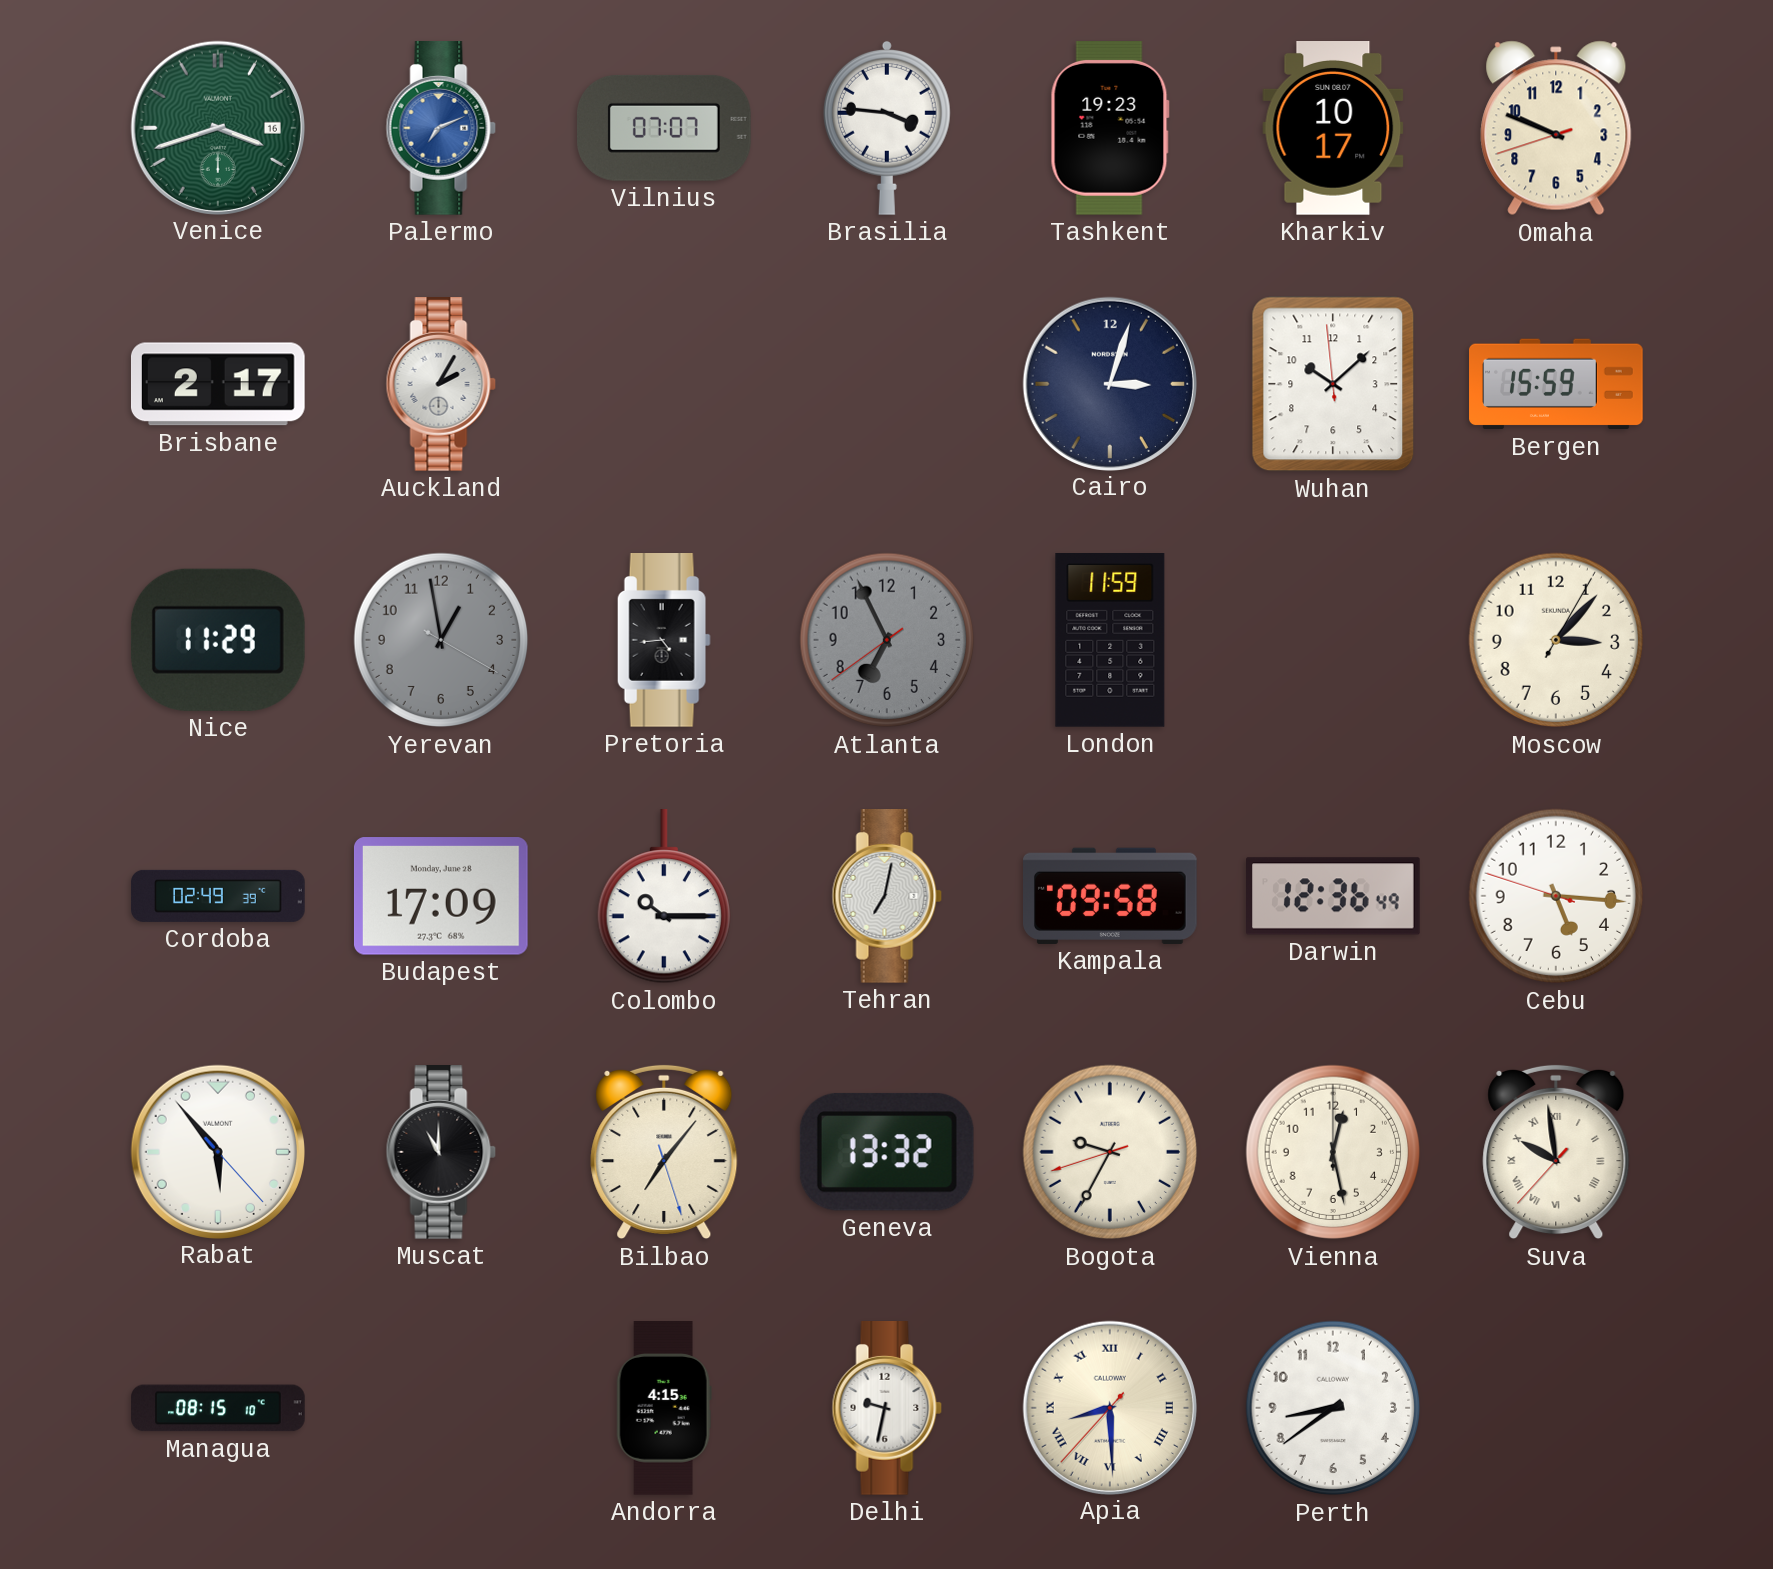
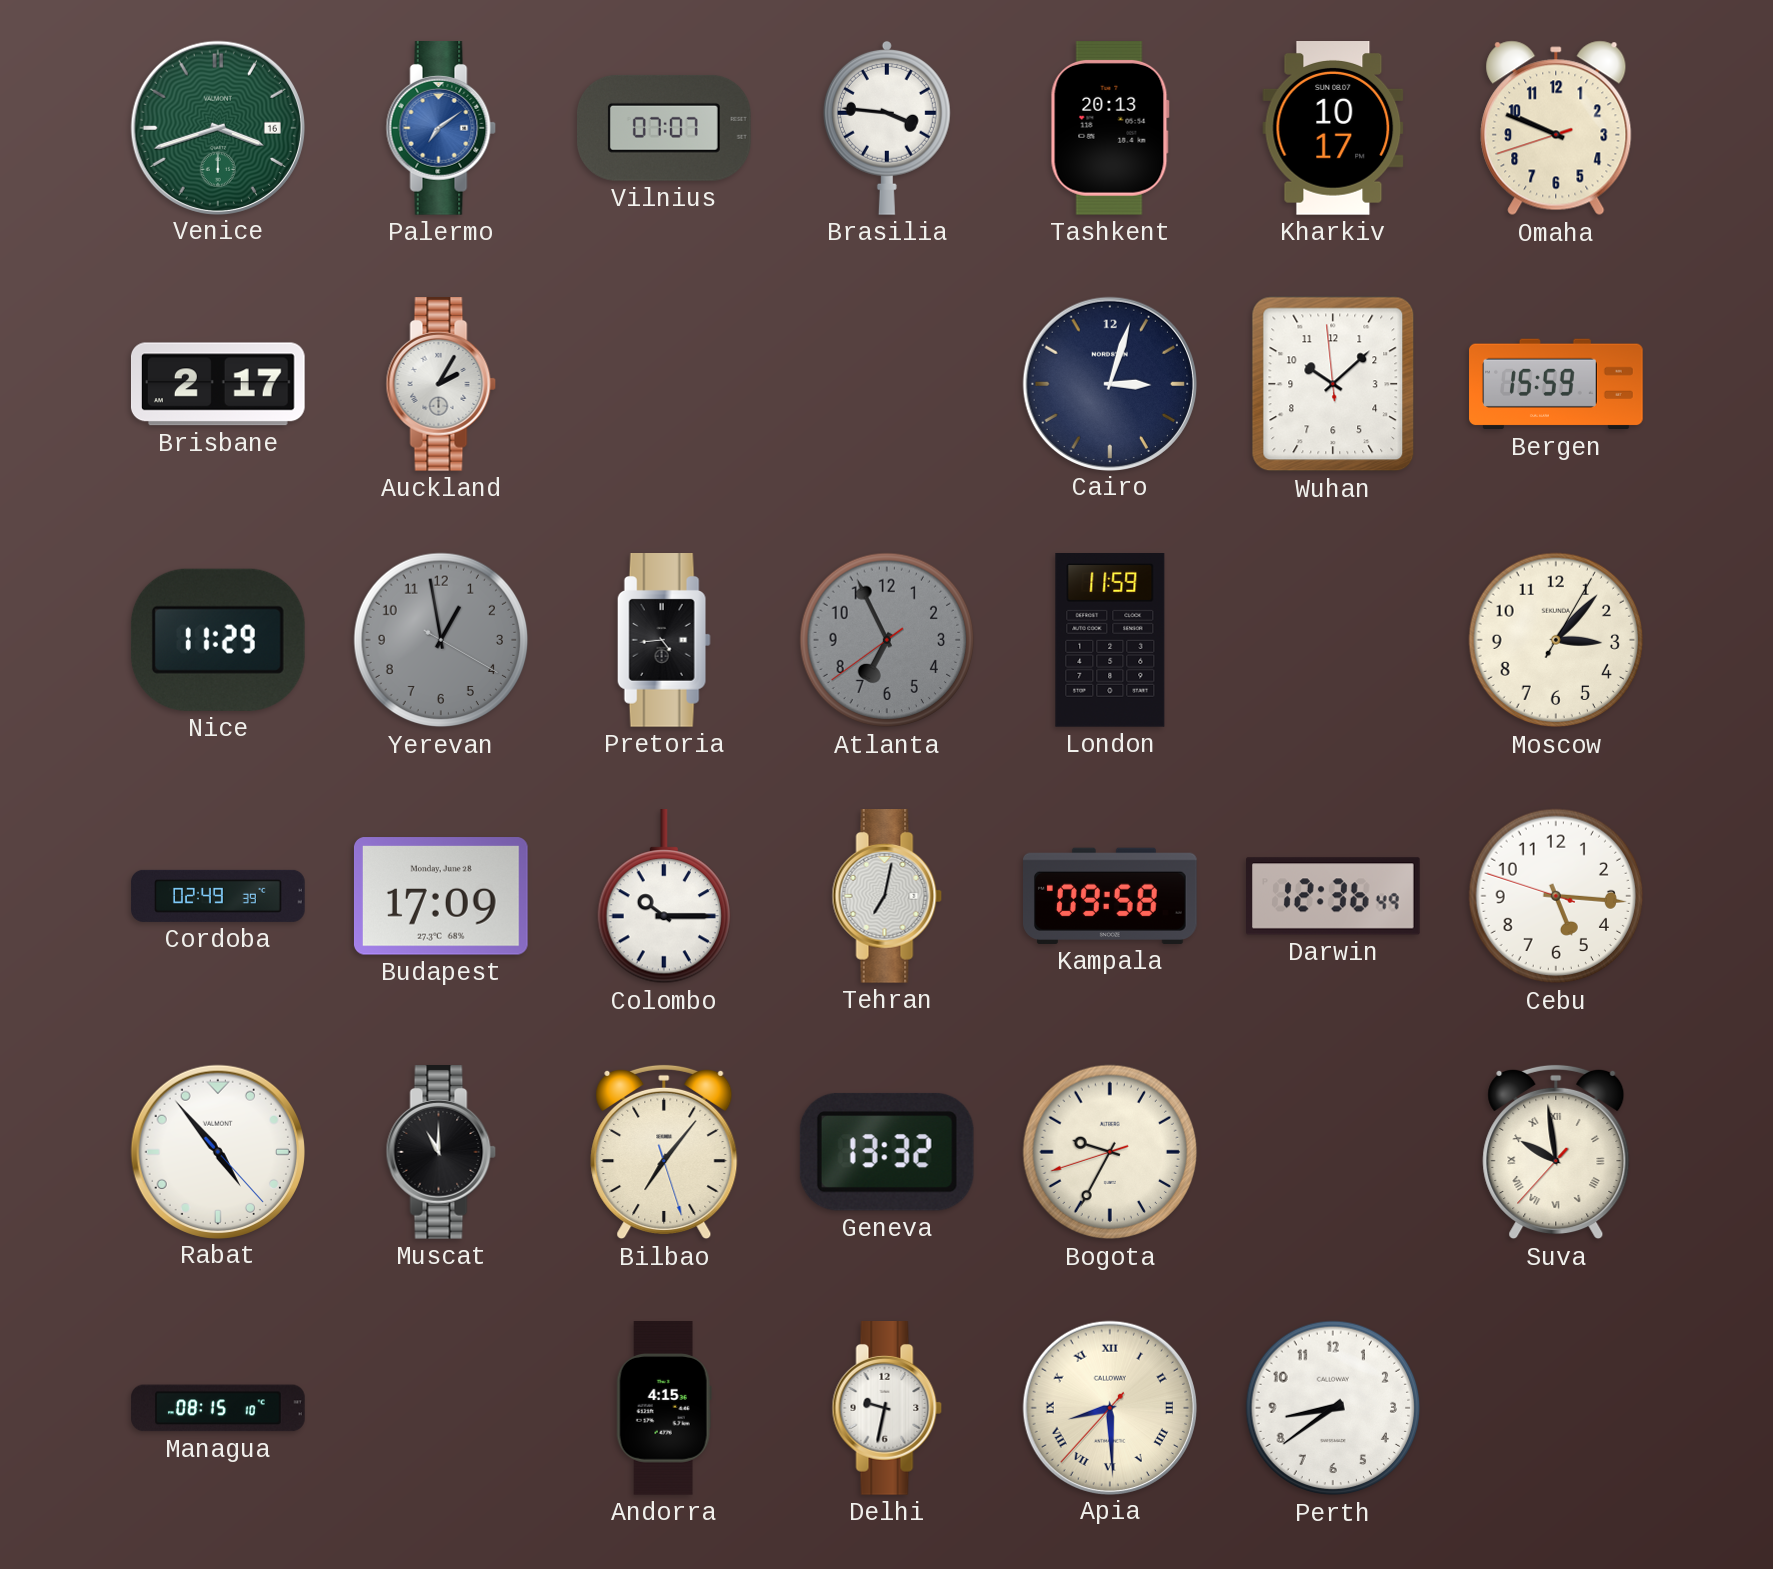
Palermo: 7:11 -> 7:09 (441, 129)
Tashkent: 19:23 -> 20:13 (1110, 129)
Rabat: 5:53 -> 4:53 (217, 1151)
Vienna: 12:28 -> none (1333, 1152)
